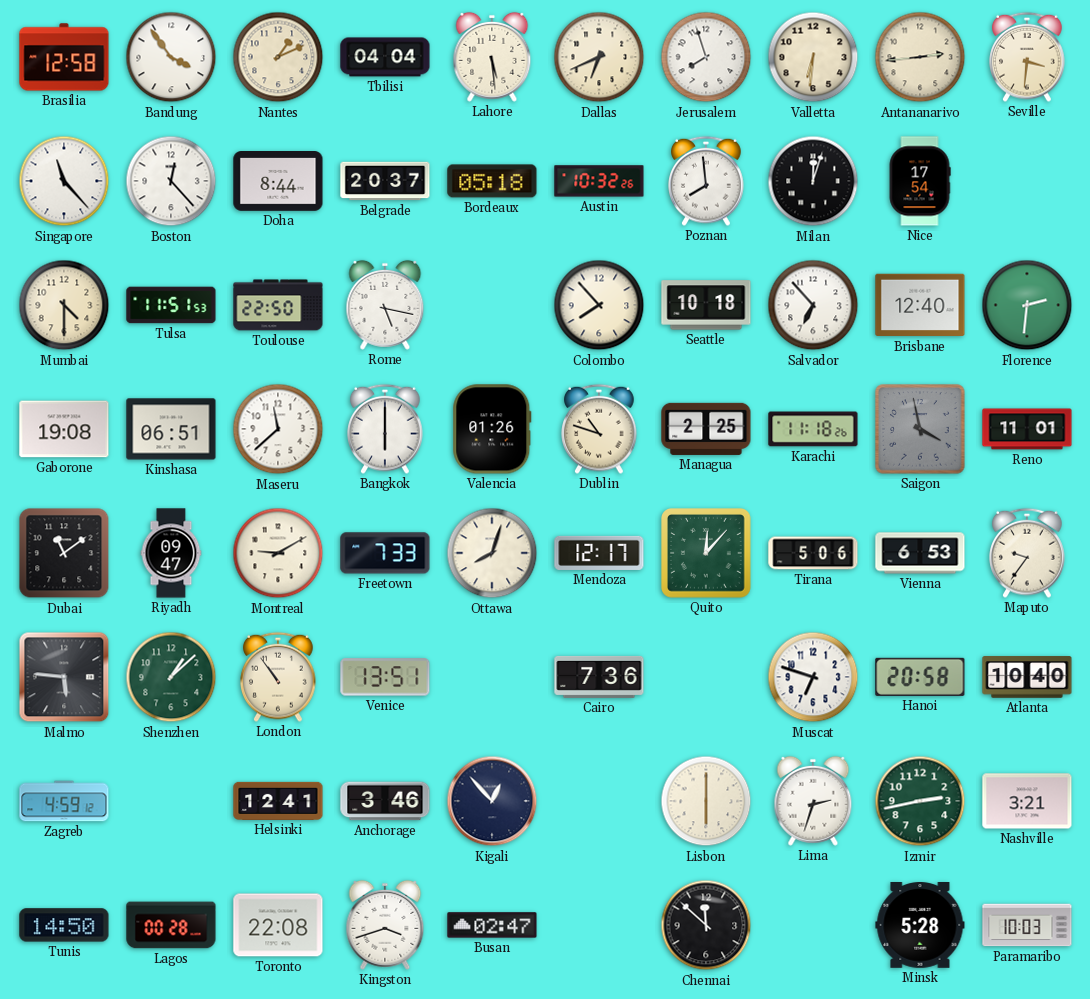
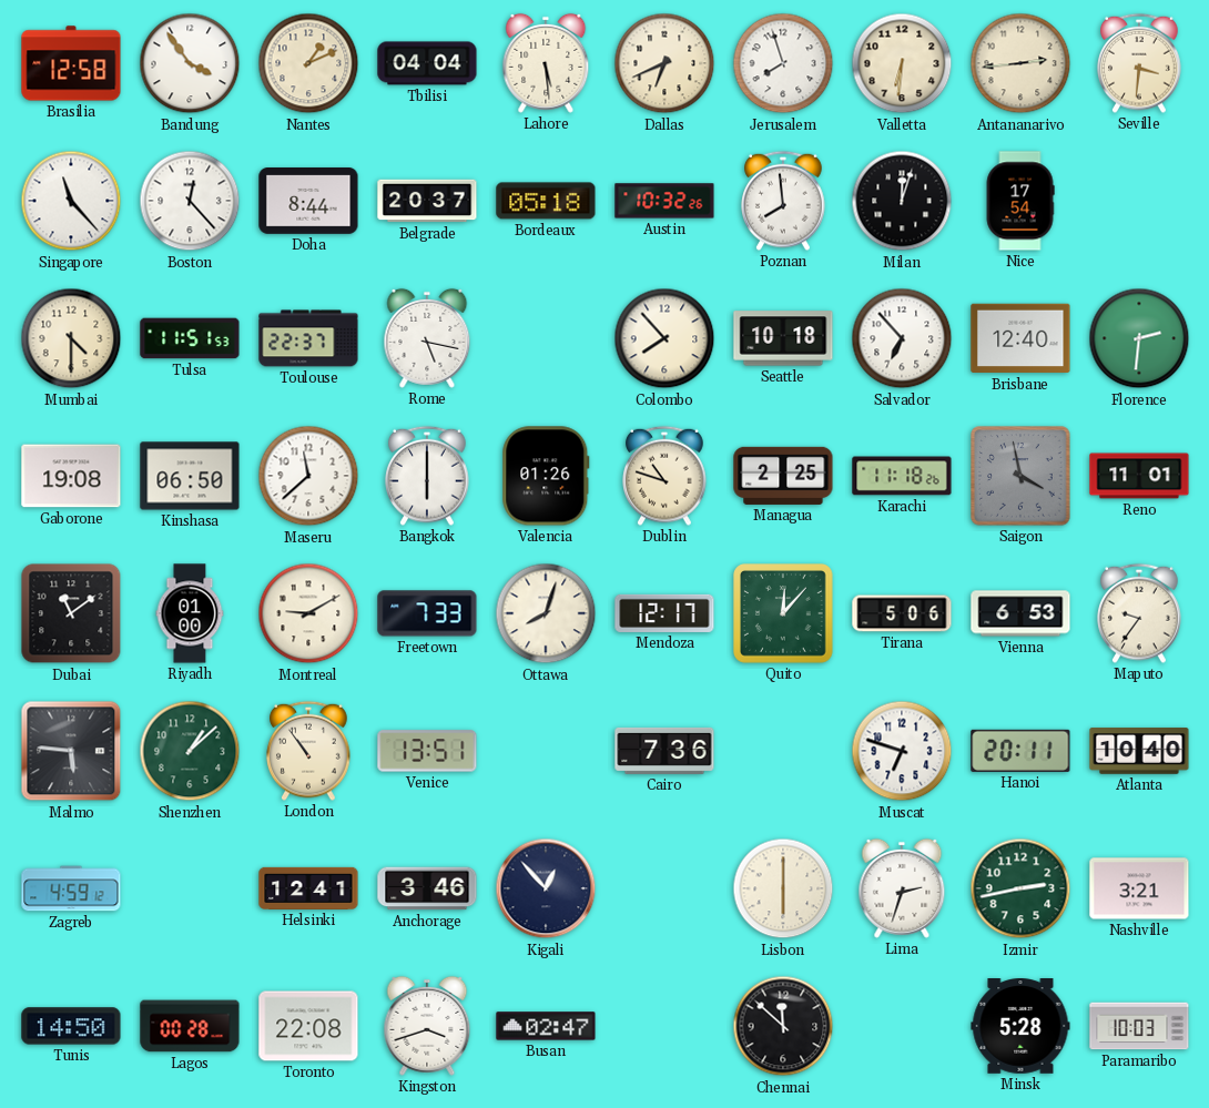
Toulouse: 22:50 -> 22:37 (308, 338)
Kinshasa: 06:51 -> 06:50 (190, 476)
Riyadh: 09:47 -> 01:00 (190, 613)
Hanoi: 20:58 -> 20:11 (1020, 751)
